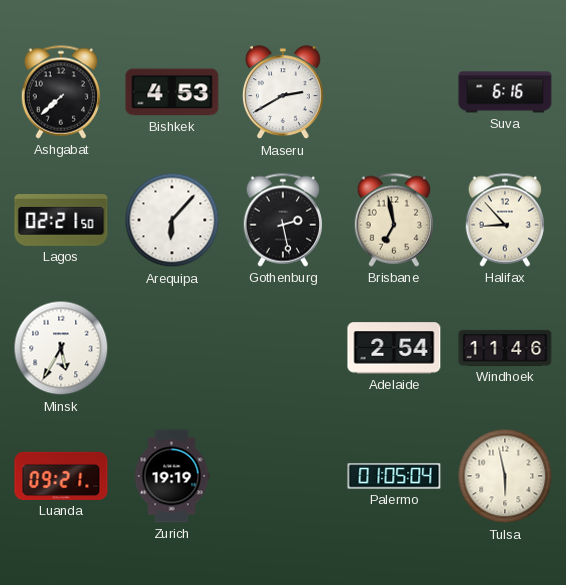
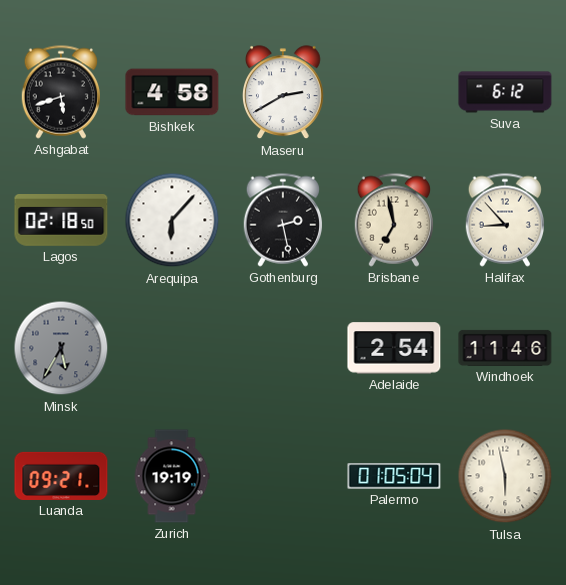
Ashgabat: 7:38 -> 5:42 (60, 92)
Bishkek: 4:53 -> 4:58 (172, 92)
Suva: 6:16 -> 6:12 (505, 92)
Lagos: 02:21 -> 02:18 (61, 221)
Minsk dial: white -> grey (61, 348)
